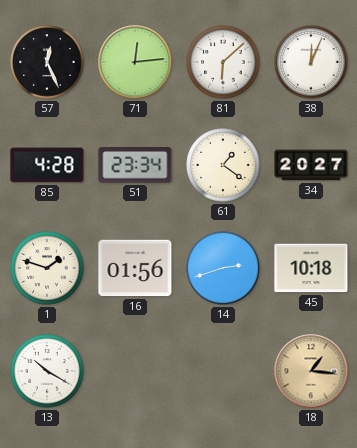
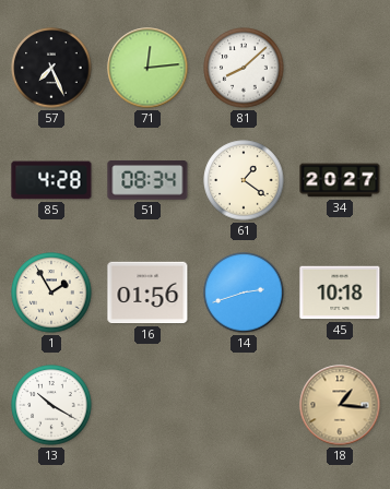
57: 12:26 -> 7:26 (51, 68)
81: 6:08 -> 8:08 (244, 68)
38: 12:04 -> none (311, 62)
51: 23:34 -> 08:34 (147, 180)
1: 1:48 -> 1:55 (51, 293)
